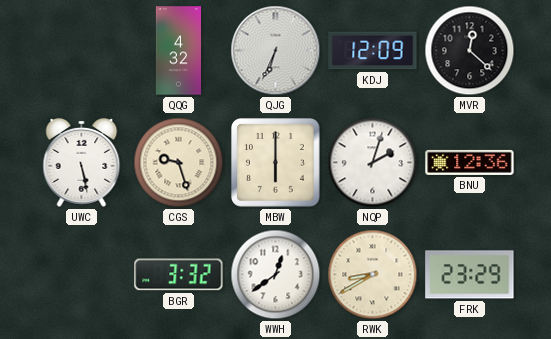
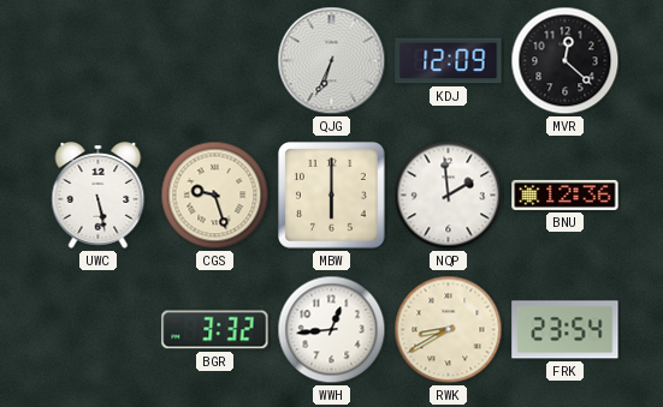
QQG: 4:32 -> none (179, 51)
NQP: 2:03 -> 1:59 (449, 196)
WWH: 12:39 -> 12:44 (332, 330)
FRK: 23:29 -> 23:54 (566, 330)
